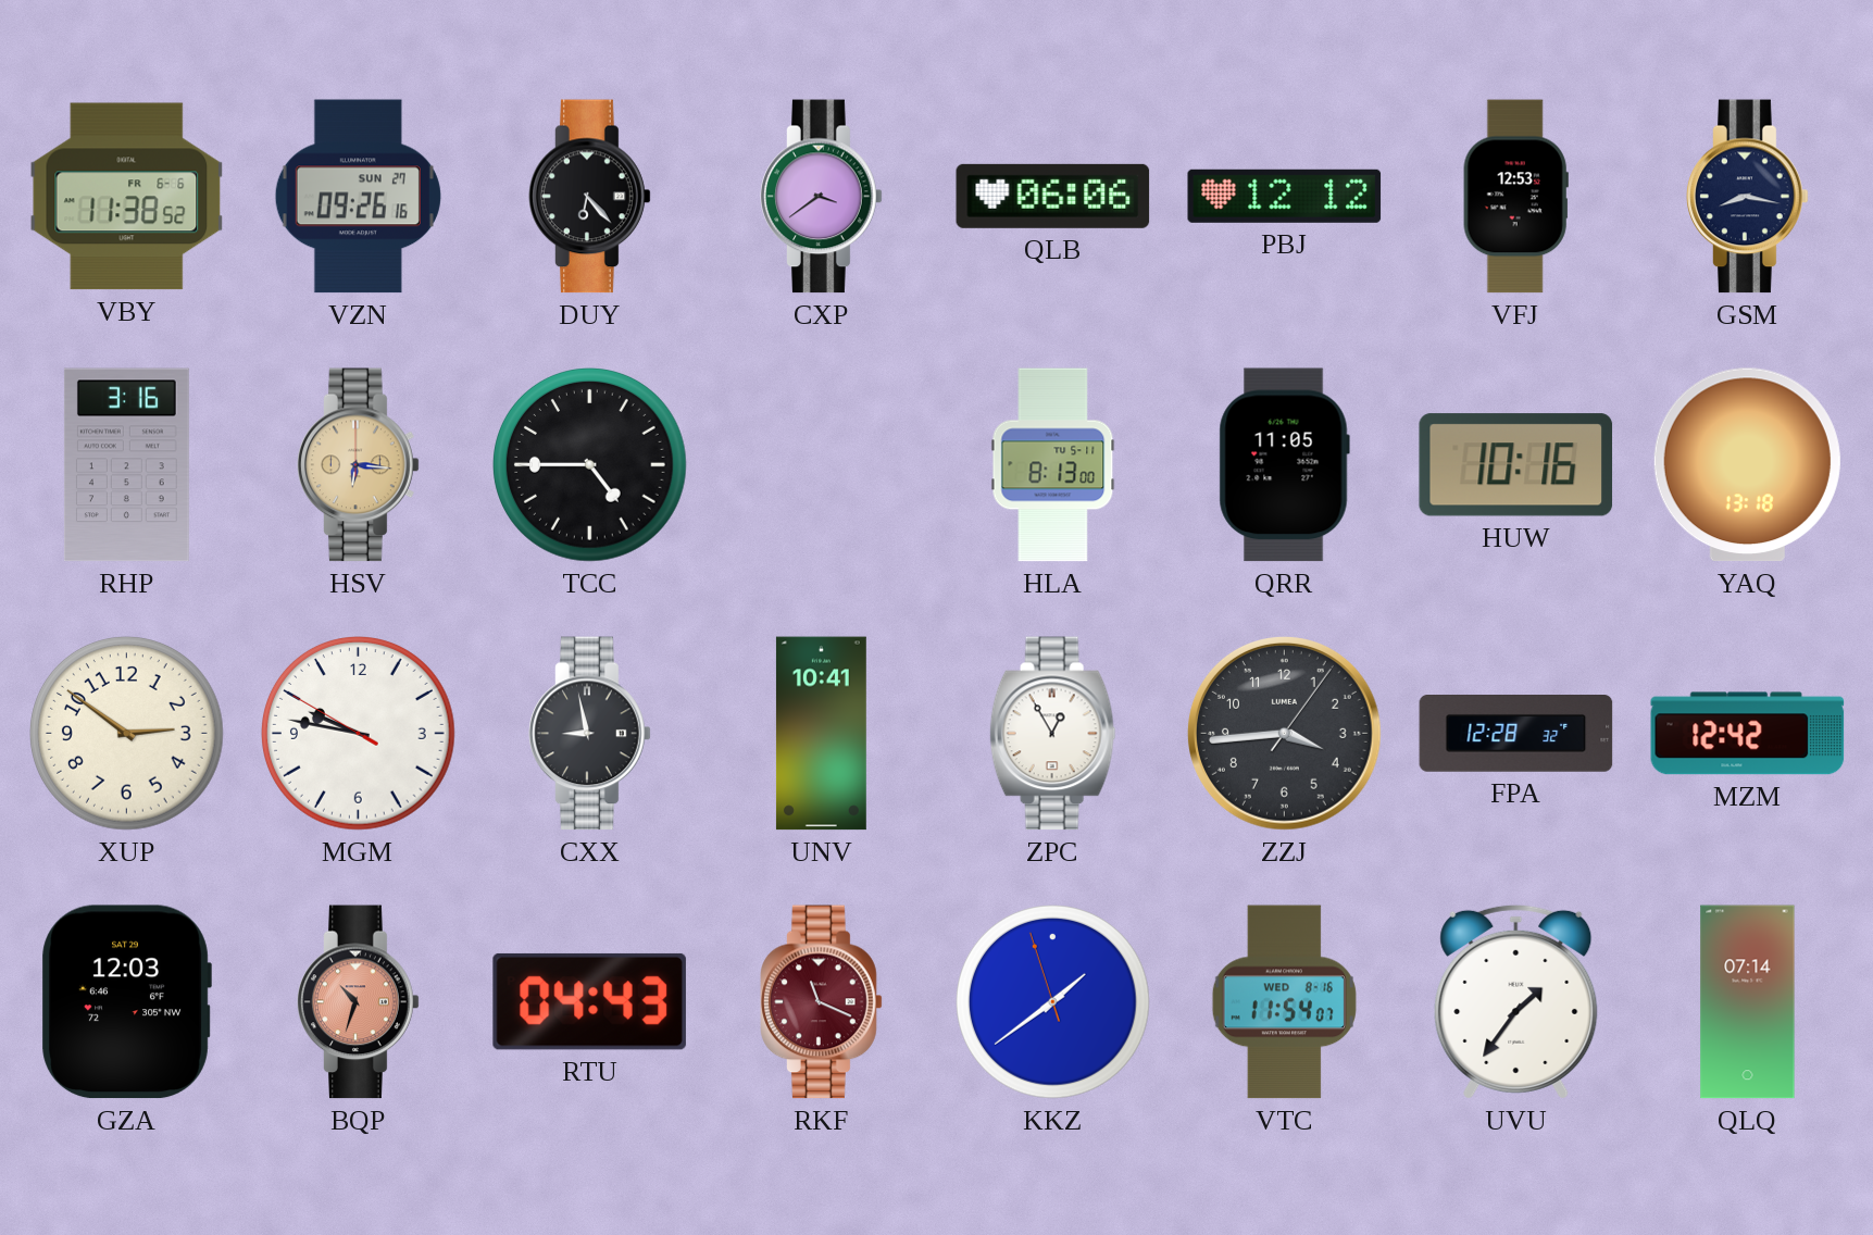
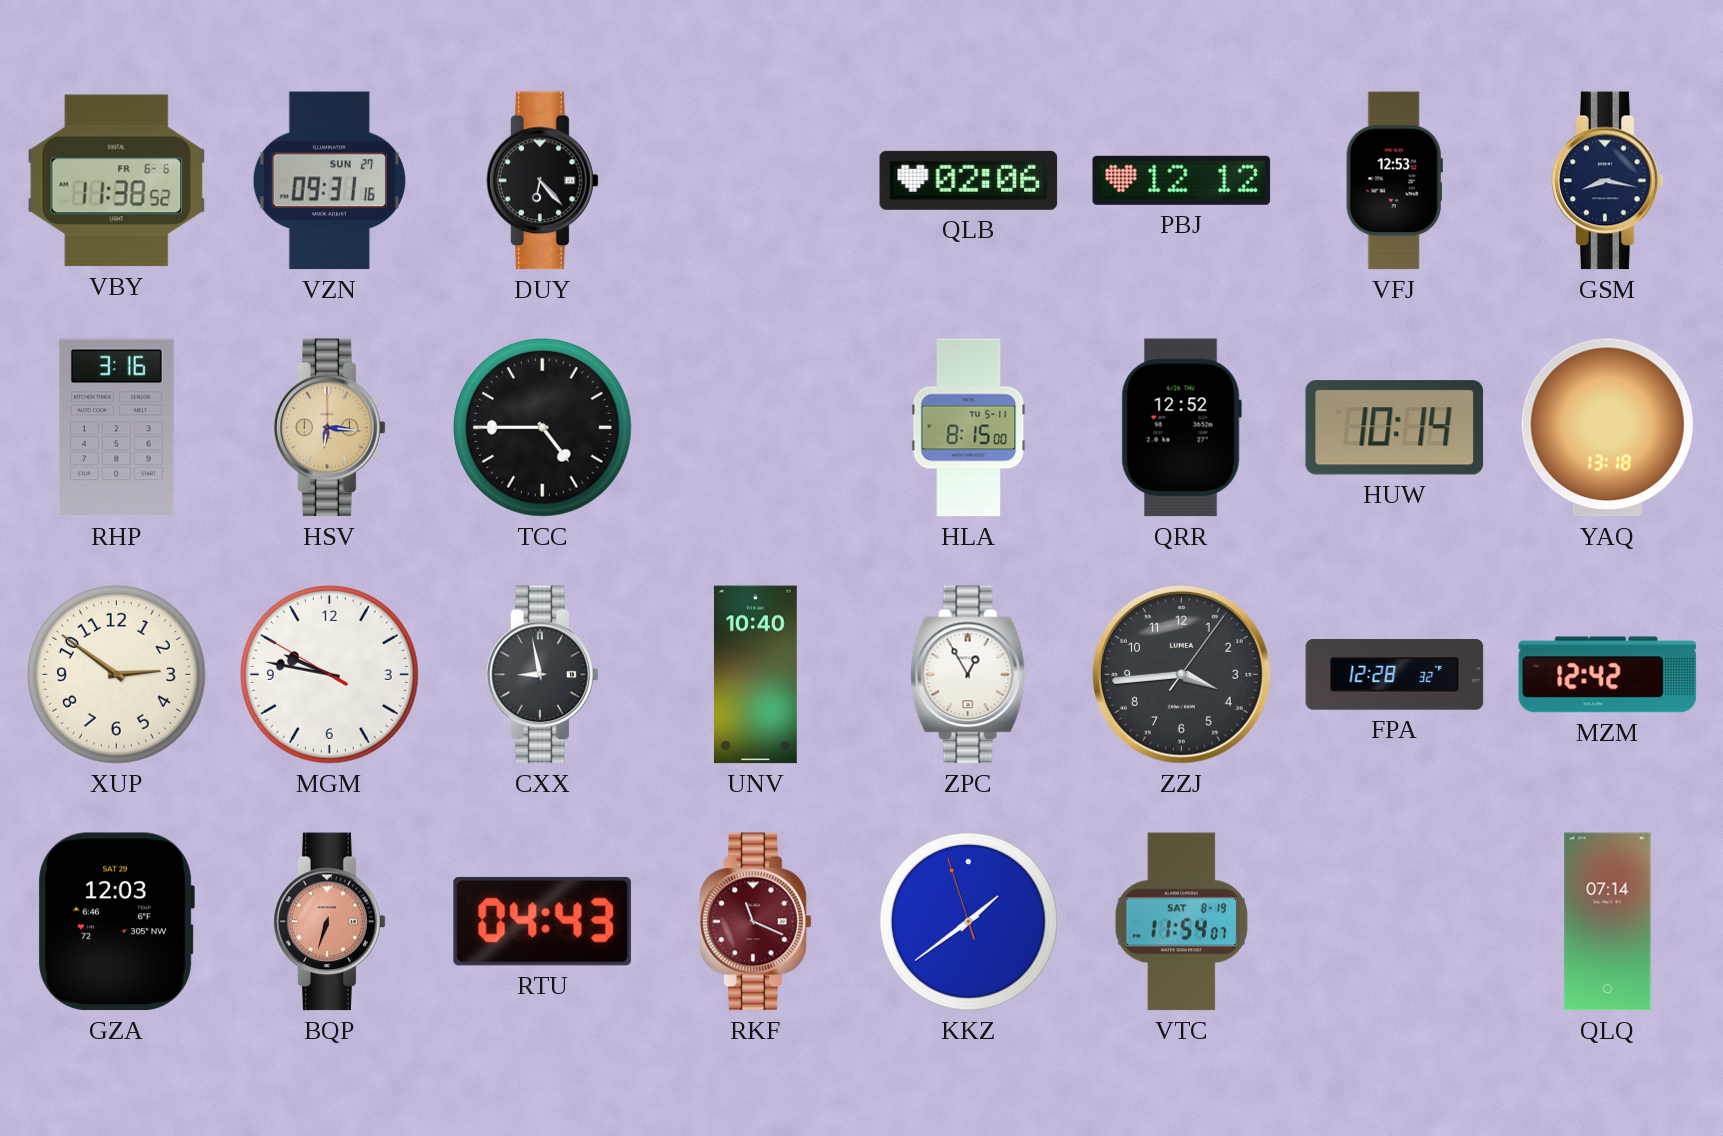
VZN: 09:26 -> 09:31 (329, 181)
CXP: 3:39 -> none (822, 197)
QLB: 06:06 -> 02:06 (969, 180)
HLA: 8:13 -> 8:15 (969, 428)
QRR: 11:05 -> 12:52 (1181, 428)
HUW: 10:16 -> 10:14 (1395, 428)
UNV: 10:41 -> 10:40 (755, 675)
BQP: 10:33 -> 6:33 (330, 922)
VTC date: WED 8-16 -> SAT 8-19 (1181, 922)
UVU: 1:36 -> none (1516, 1001)
